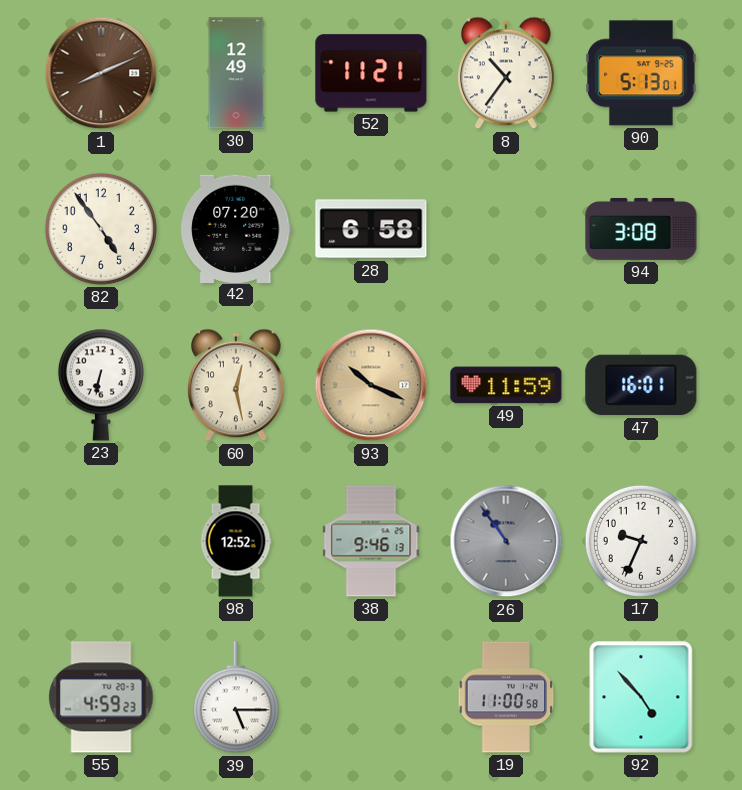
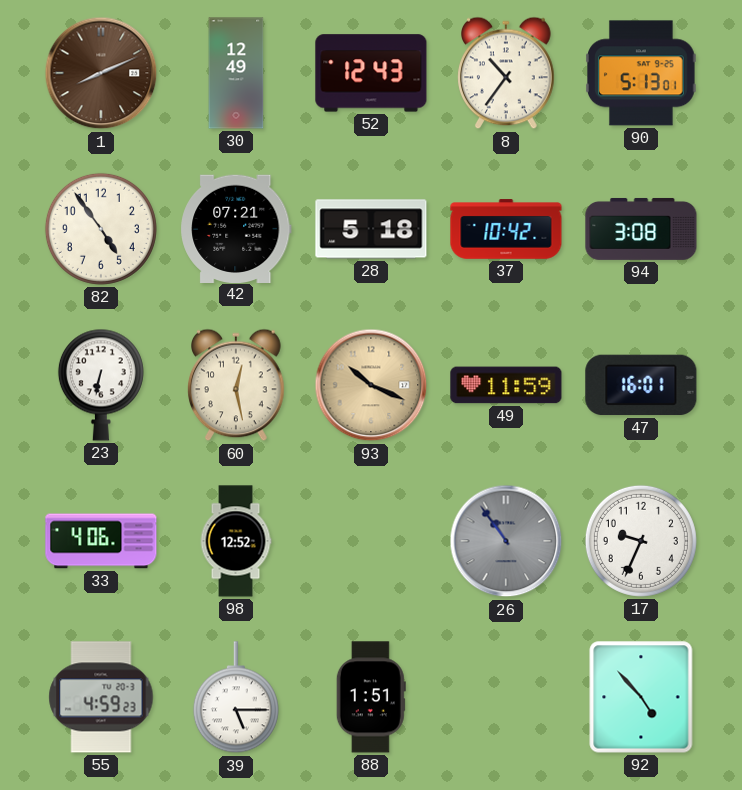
52: 11:21 -> 12:43 (371, 73)
42: 07:20 -> 07:21 (237, 228)
28: 6:58 -> 5:18 (371, 229)
37: none -> 10:42 (506, 229)
33: none -> 4:06 (101, 541)
38: 9:46 -> none (371, 541)
88: none -> 1:51 (371, 697)
19: 11:00 -> none (506, 697)
